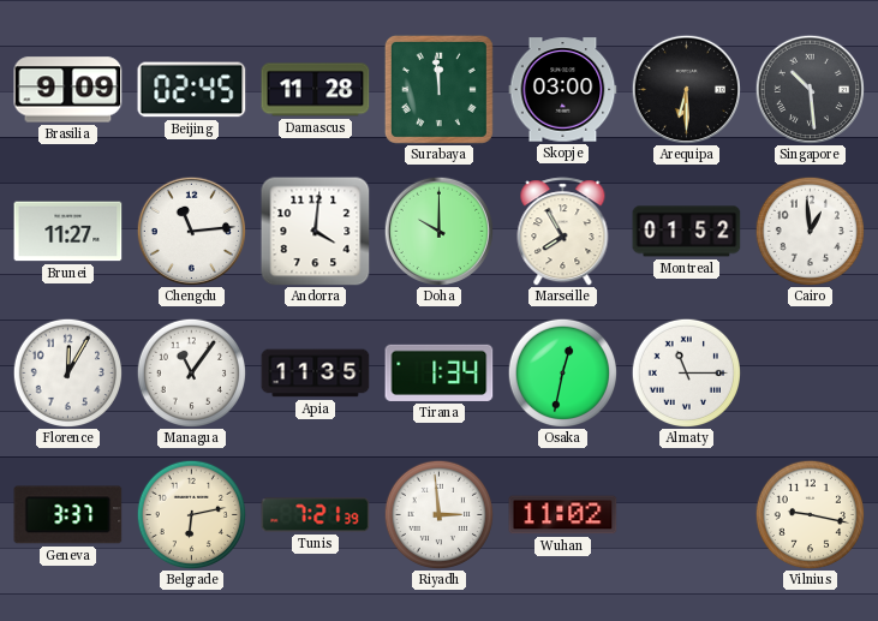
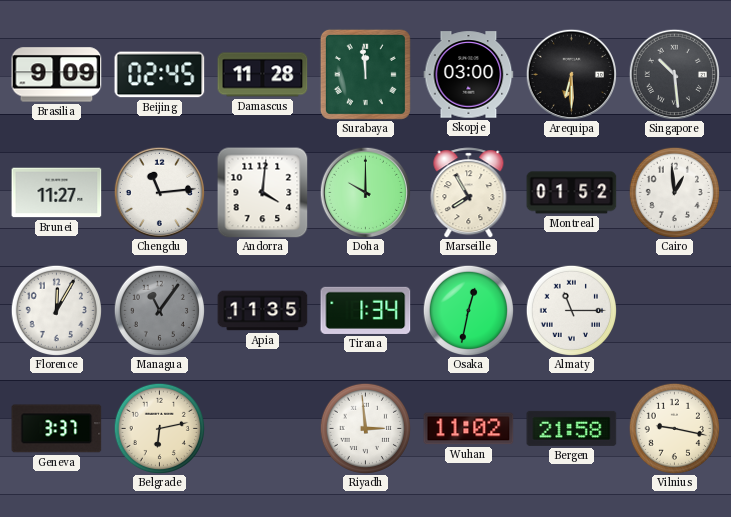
Managua dial: white -> grey (159, 310)
Tunis: 7:21 -> none (316, 515)
Bergen: none -> 21:58 (572, 428)
